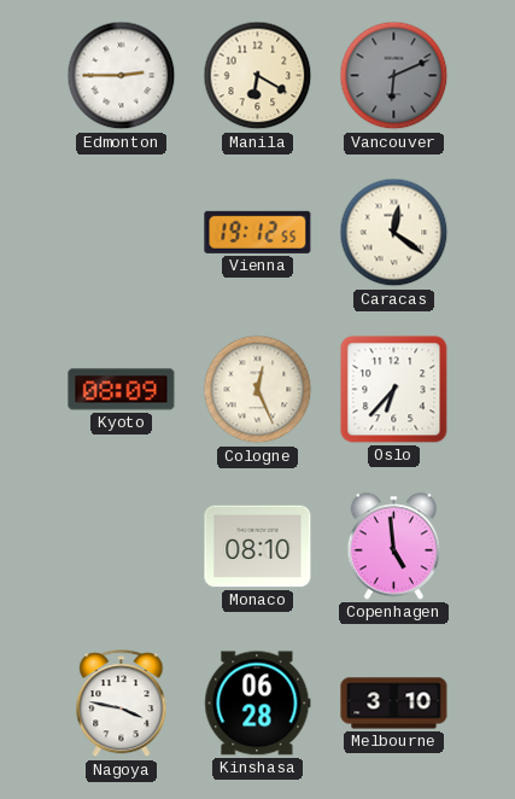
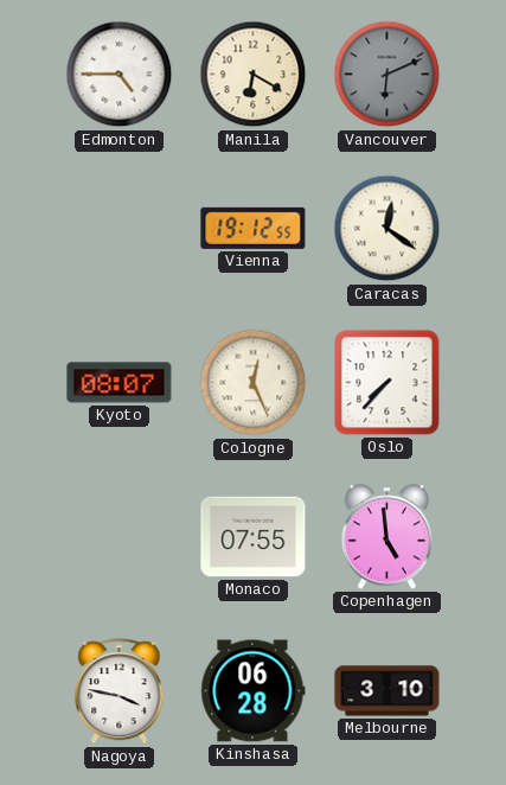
Edmonton: 2:45 -> 4:45 (120, 75)
Kyoto: 08:09 -> 08:07 (120, 383)
Oslo: 6:37 -> 7:37 (387, 383)
Monaco: 08:10 -> 07:55 (254, 537)
